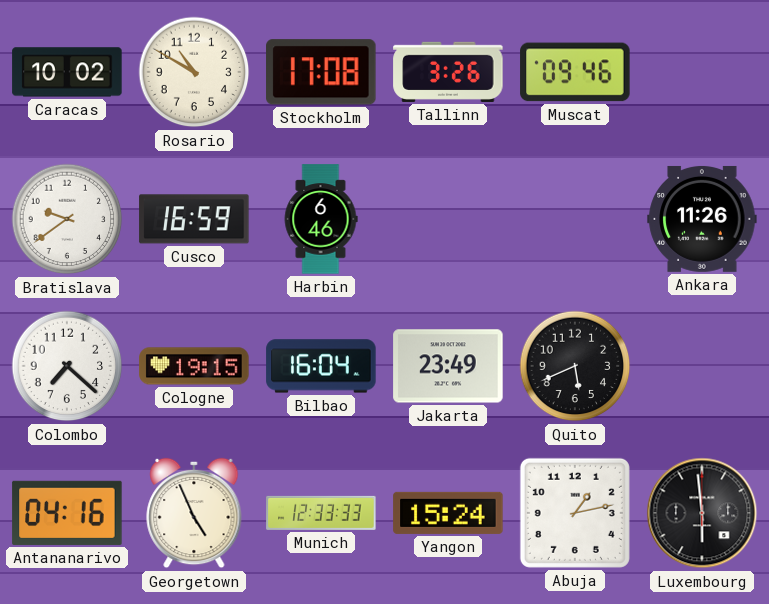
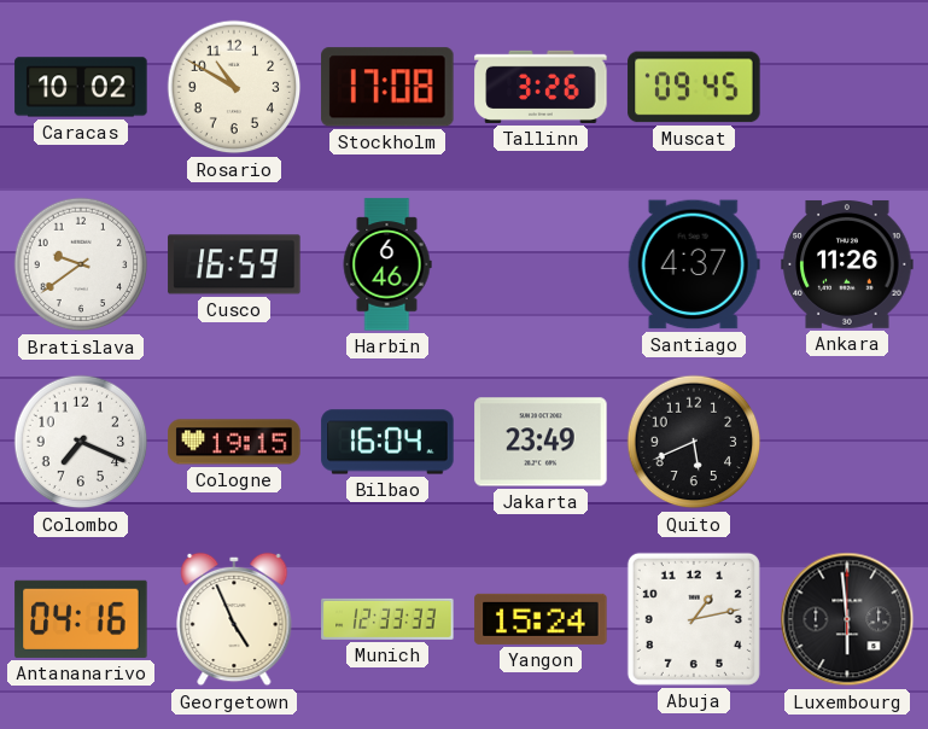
Muscat: 09:46 -> 09:45 (694, 87)
Santiago: none -> 4:37 (694, 264)
Colombo: 7:22 -> 7:19 (81, 442)
